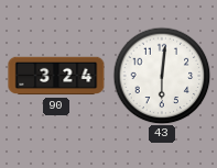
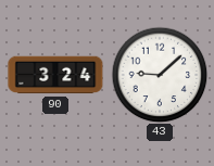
43: 6:01 -> 9:08 (160, 75)
